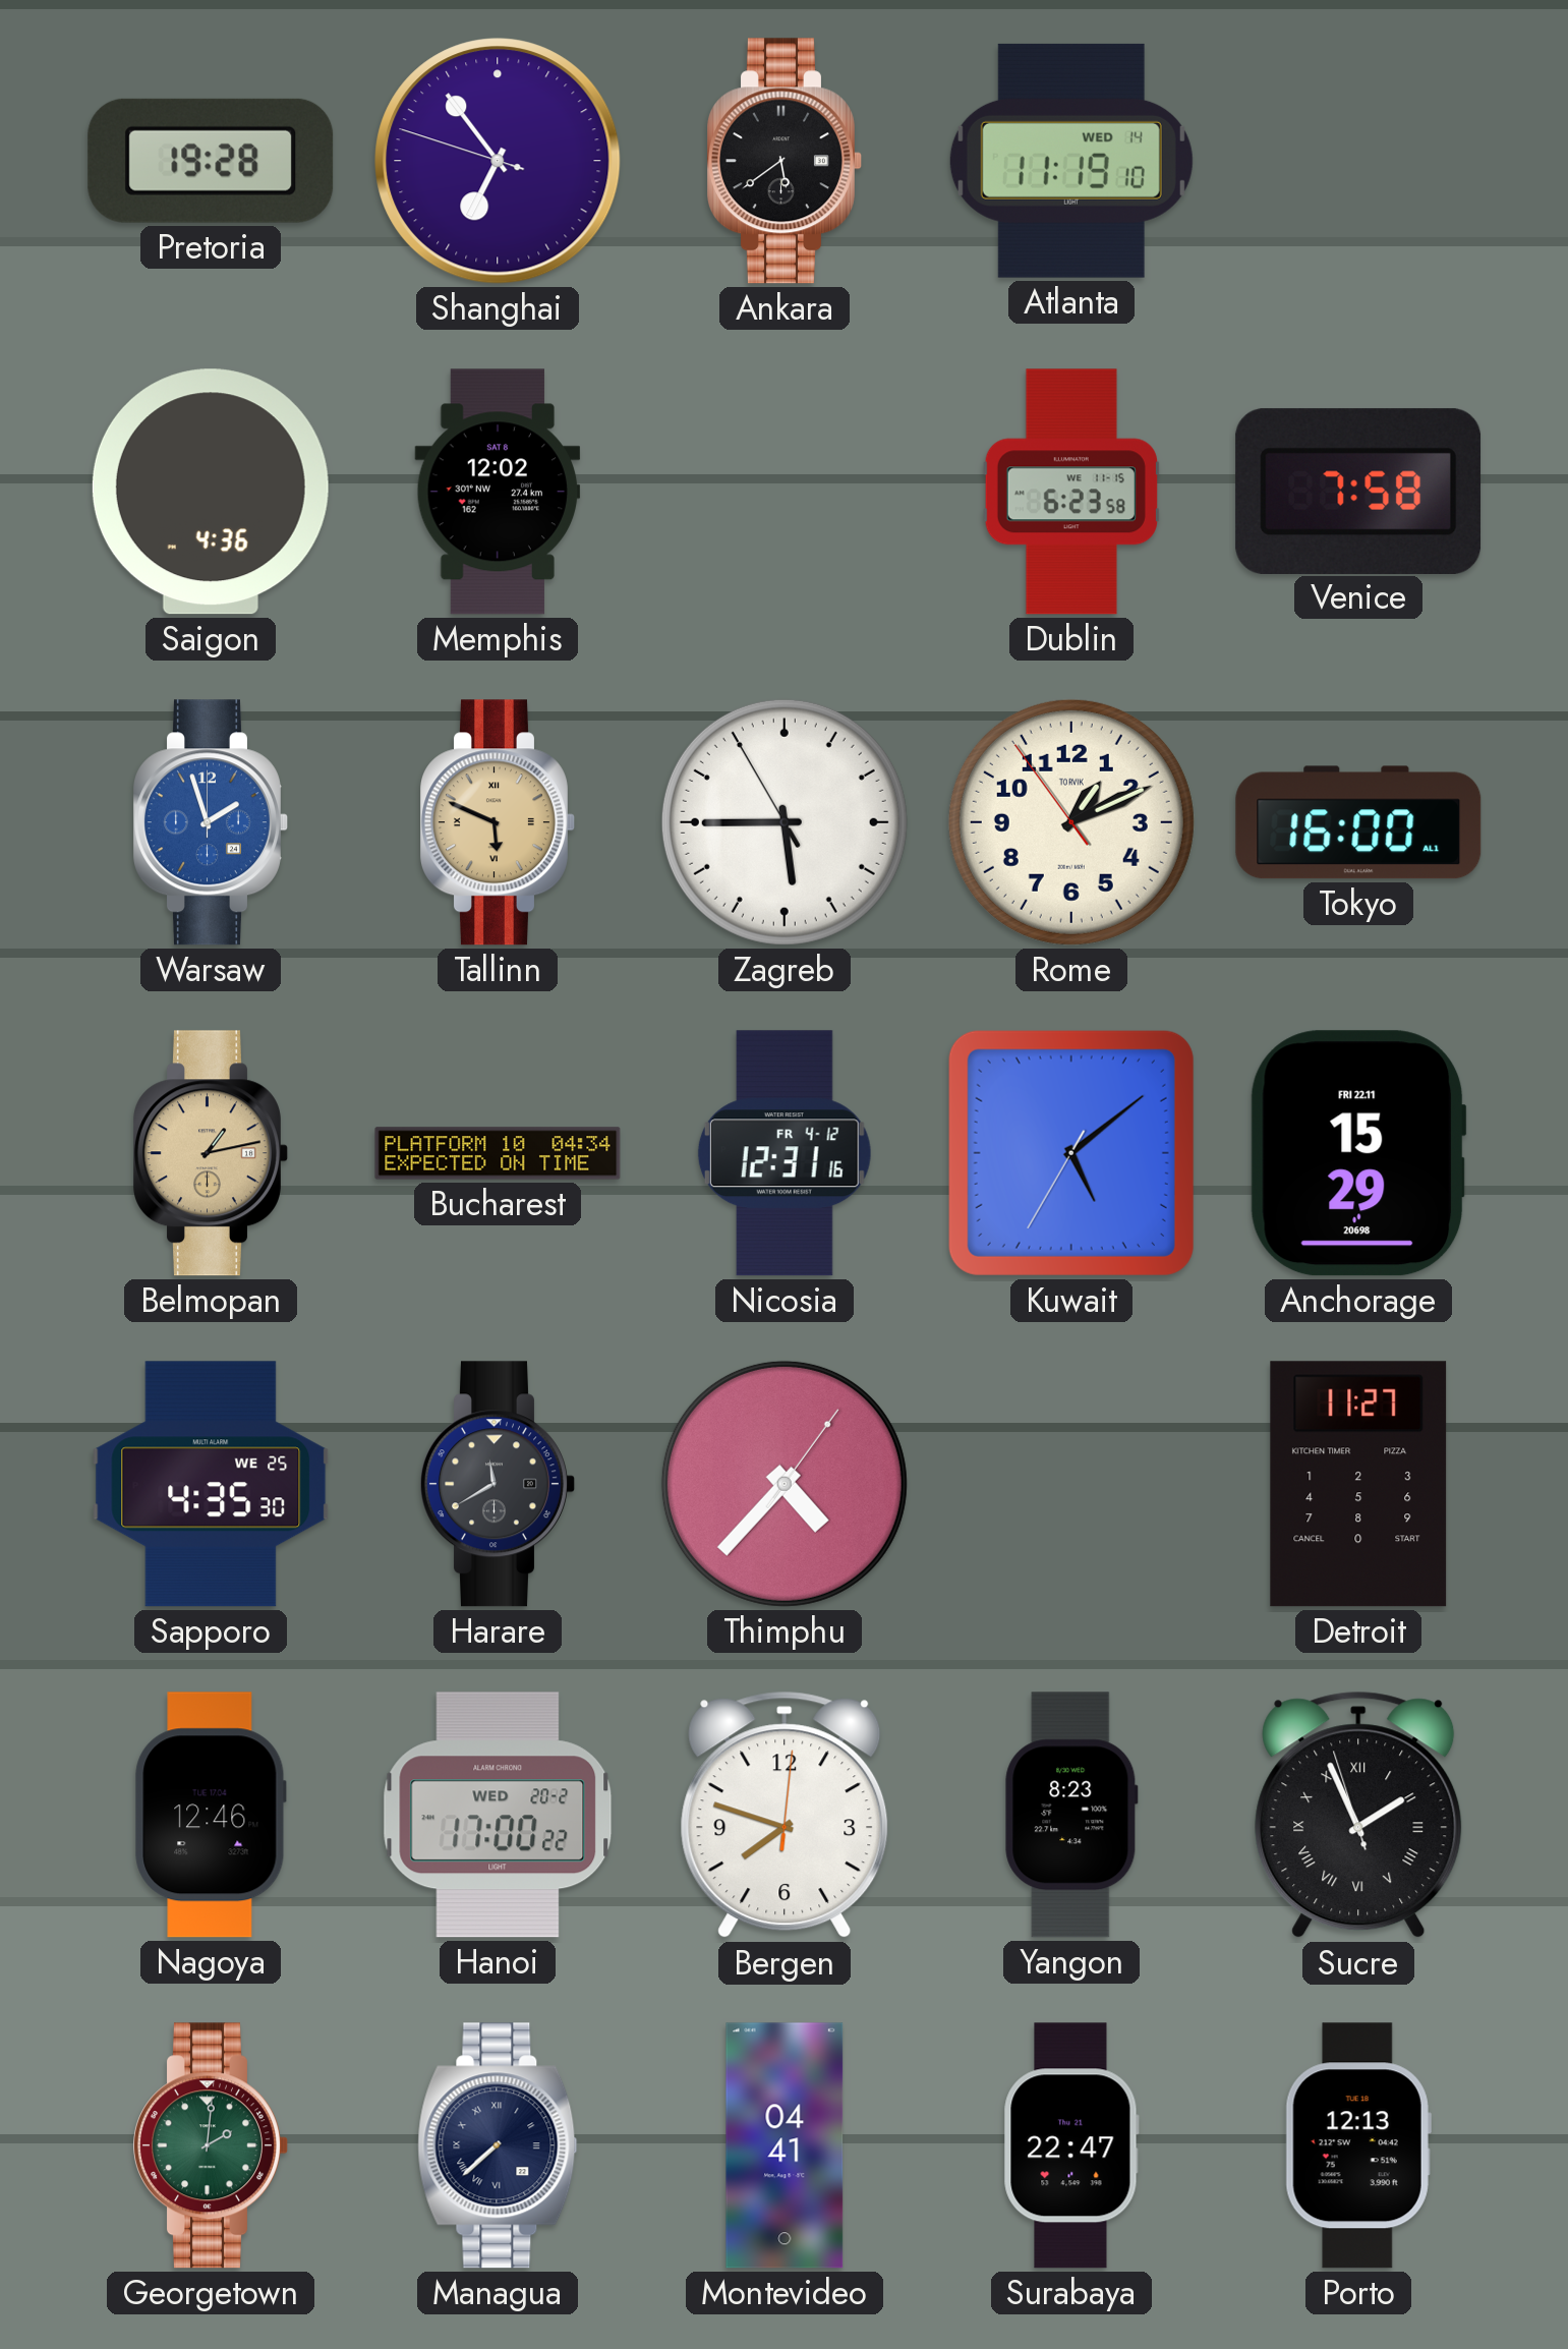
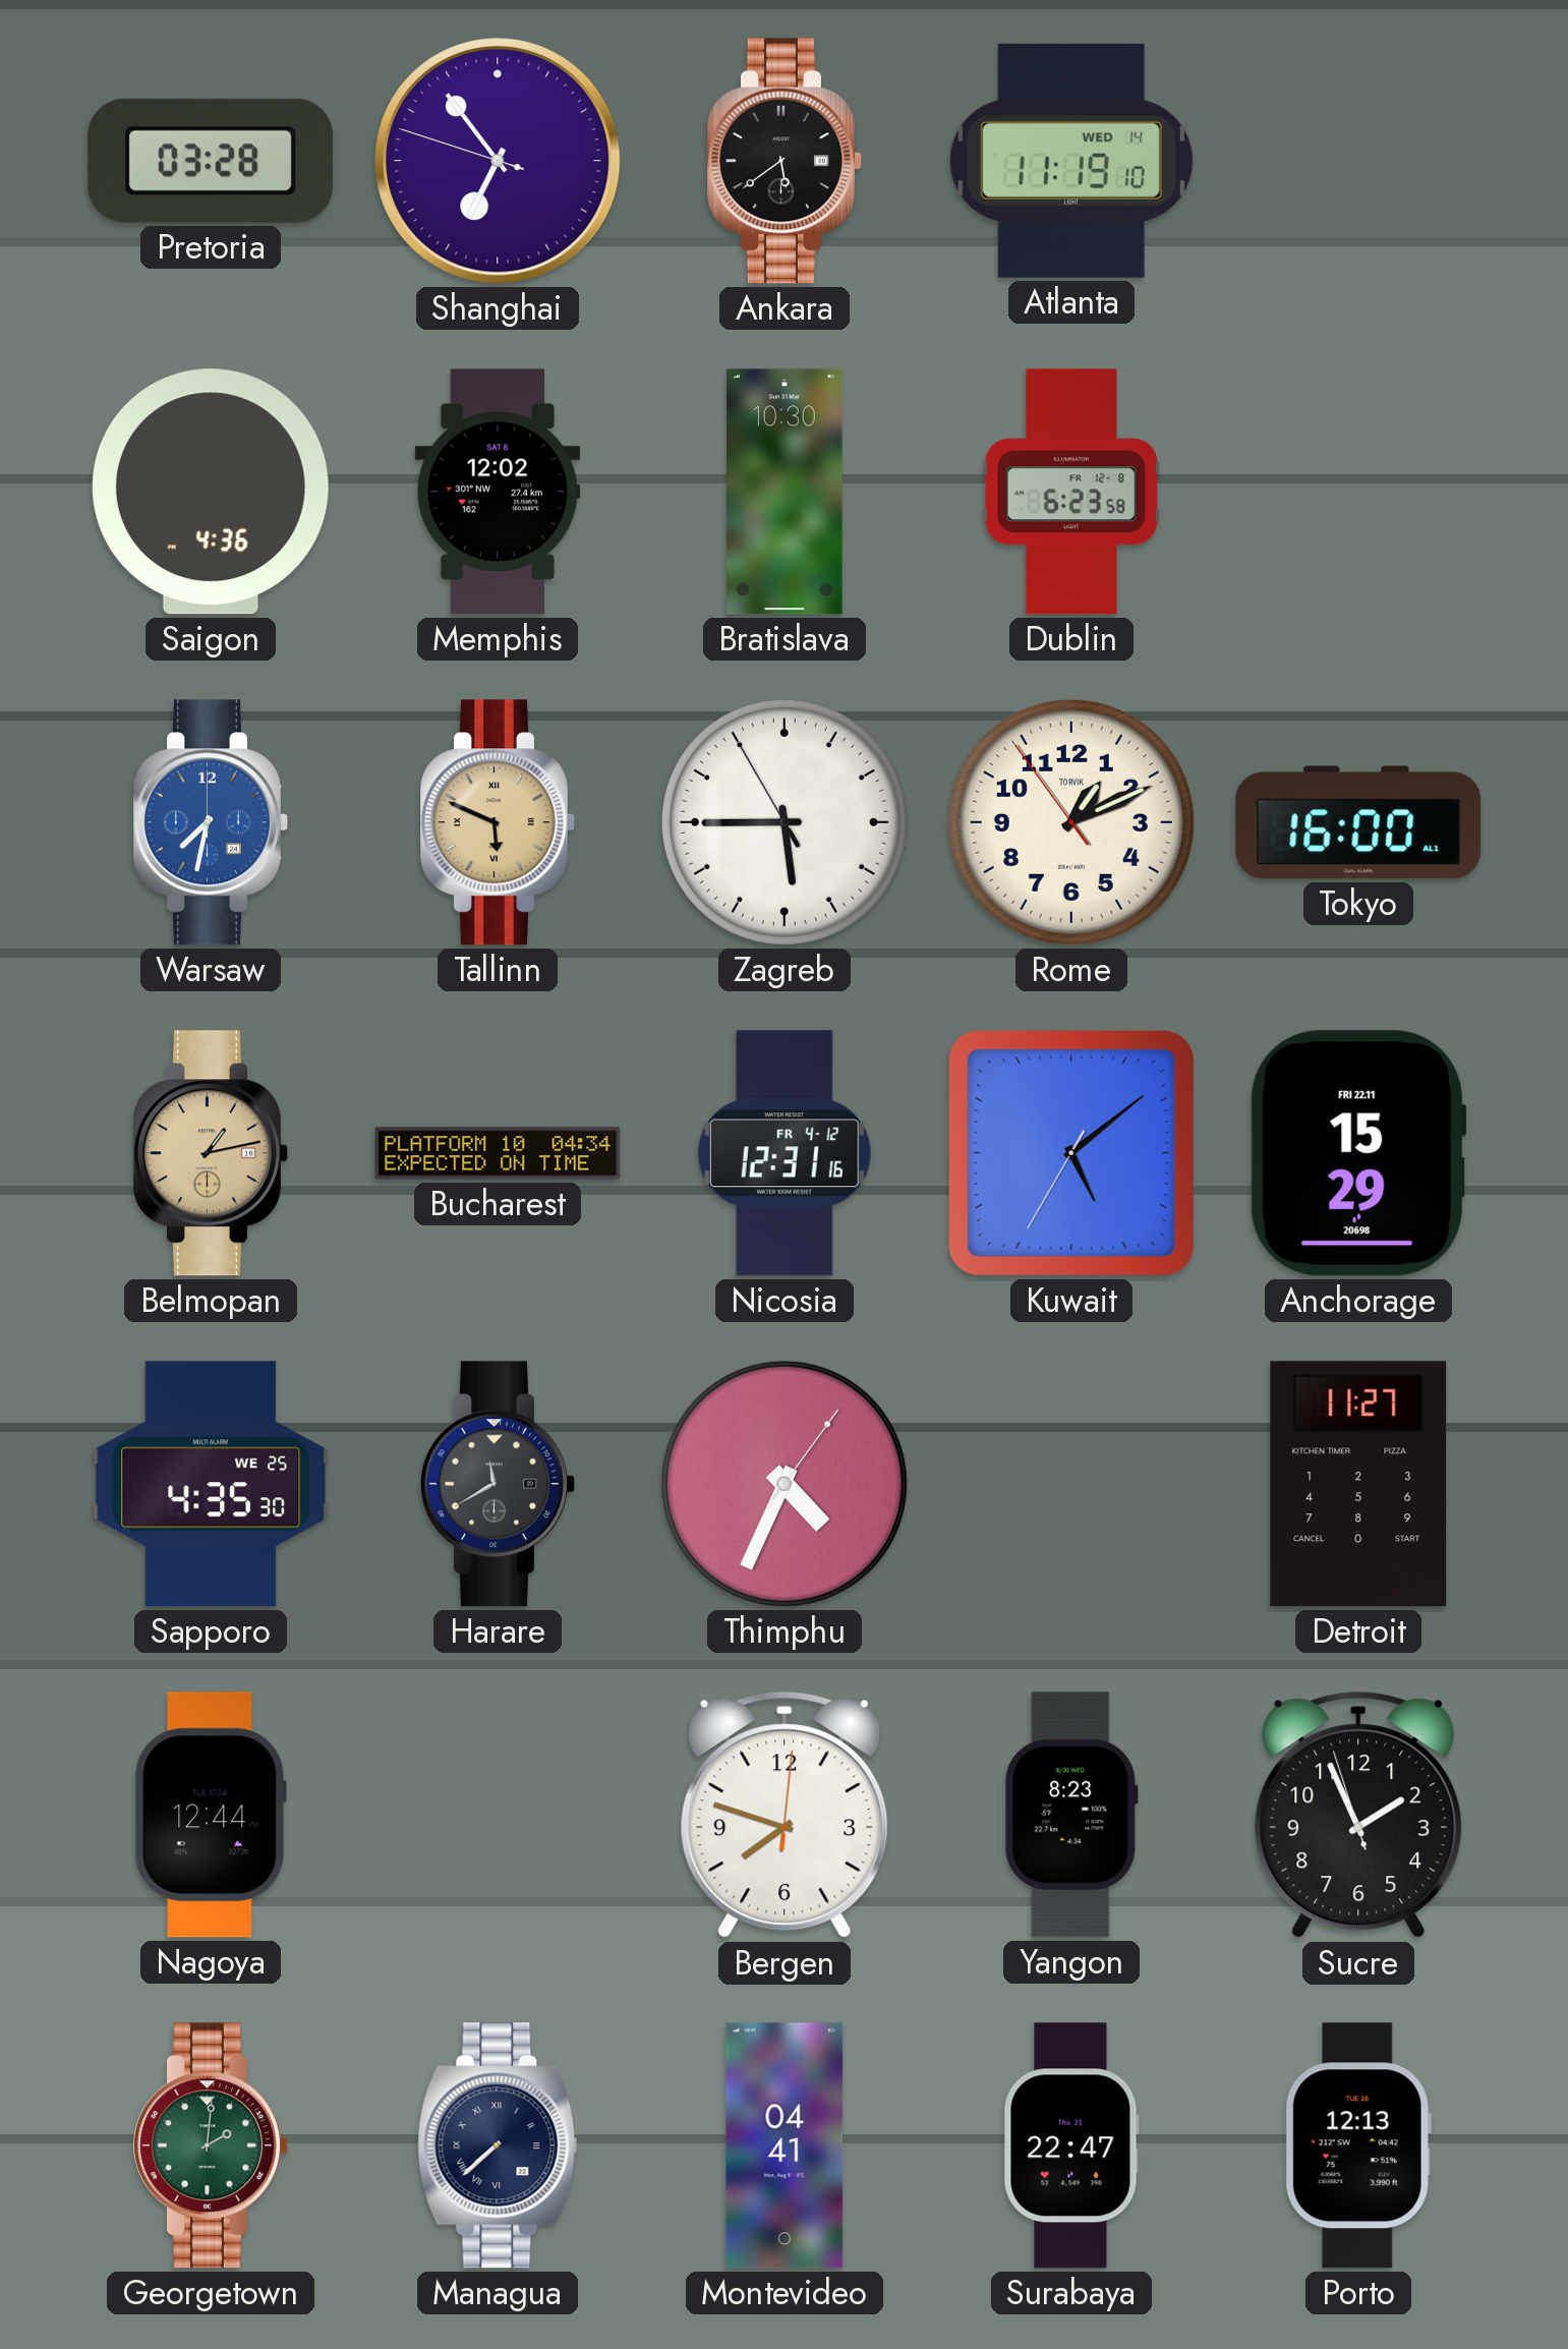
Pretoria: 19:28 -> 03:28 (211, 161)
Bratislava: none -> 10:30 (786, 492)
Dublin date: WE 11-15 -> FR 12-8 (1071, 492)
Venice: 7:58 -> none (1358, 491)
Warsaw: 1:57 -> 7:32 (212, 822)
Thimphu: 4:37 -> 4:34 (785, 1484)
Nagoya: 12:46 -> 12:44 (211, 1815)
Hanoi: 17:00 -> none (498, 1815)
Sucre numerals: Roman -> Arabic (1358, 1815)
